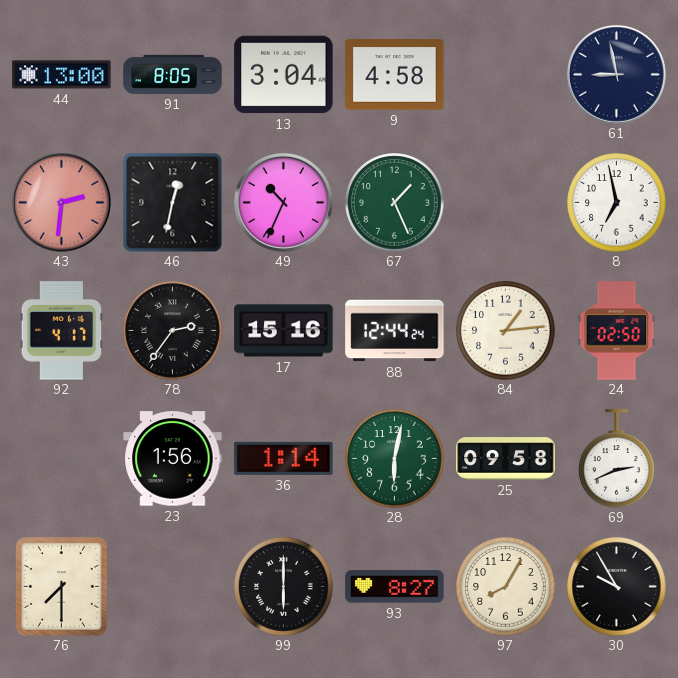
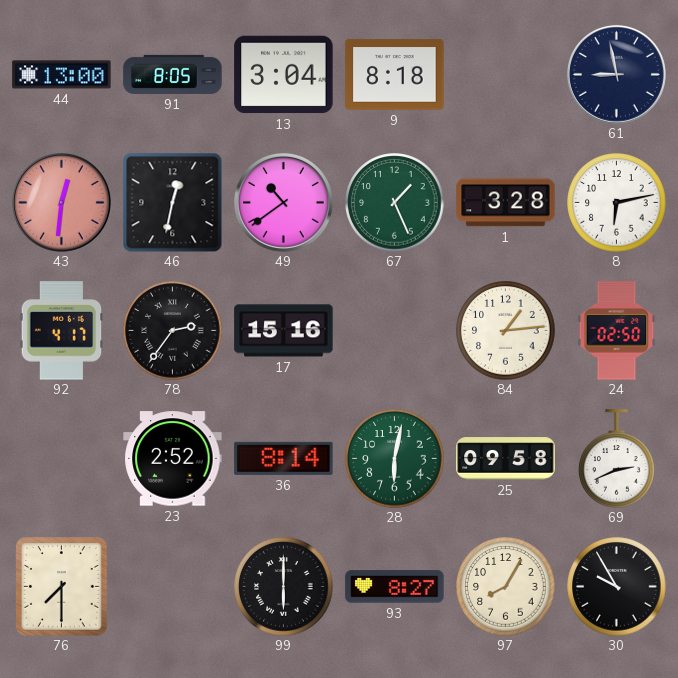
9: 4:58 -> 8:18 (395, 75)
43: 2:31 -> 12:31 (61, 202)
49: 10:34 -> 10:39 (283, 202)
1: none -> 3:28 (506, 203)
8: 6:58 -> 6:13 (617, 203)
88: 12:44 -> none (395, 331)
23: 1:56 -> 2:52 (173, 459)
36: 1:14 -> 8:14 (284, 458)
